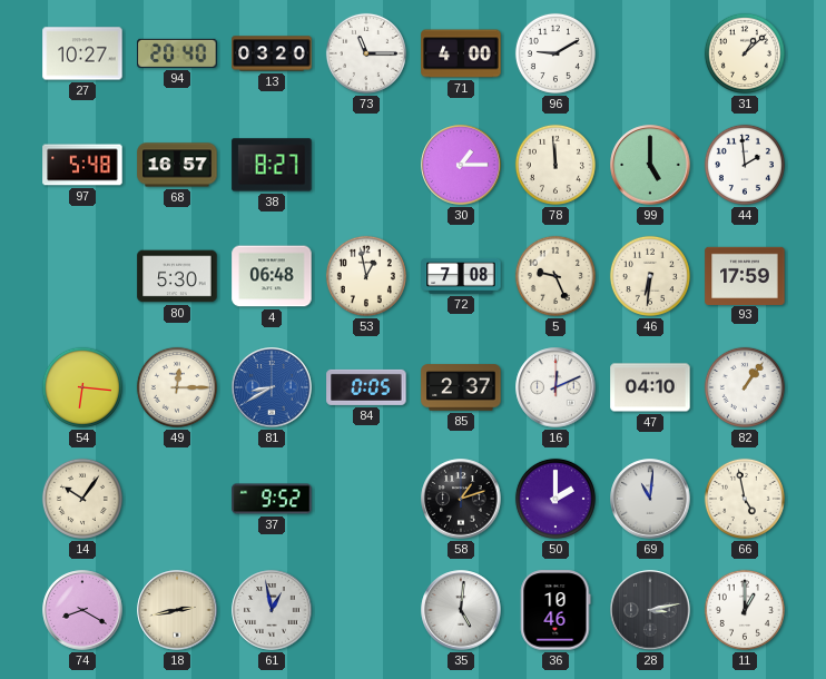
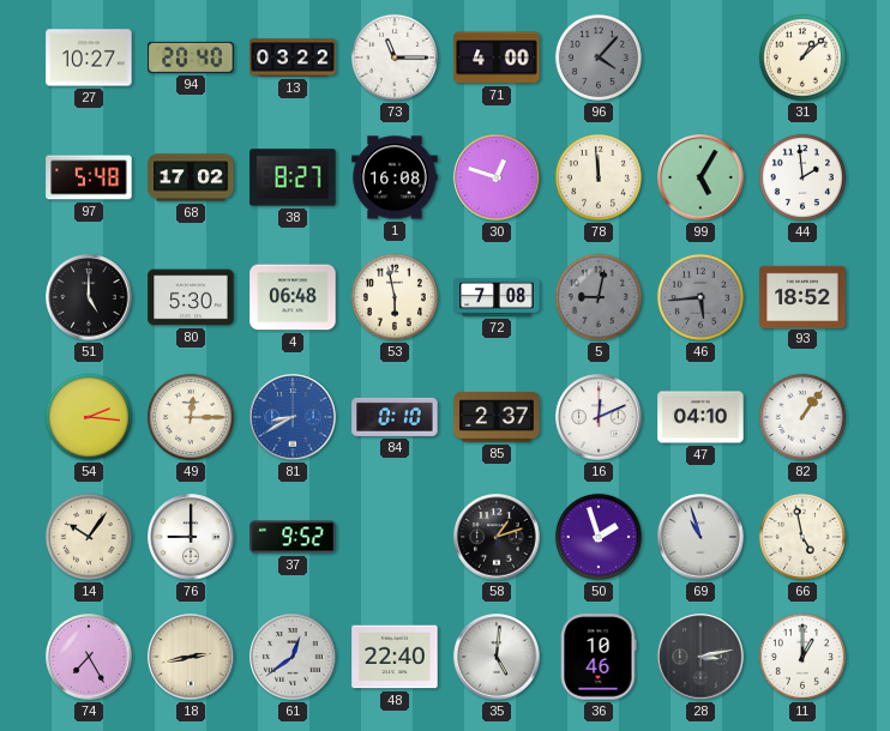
13: 03:20 -> 03:22 (293, 58)
96: 9:10 -> 4:07 (599, 58)
96 dial: white -> grey (599, 58)
68: 16:57 -> 17:02 (191, 177)
1: none -> 16:08 (395, 177)
30: 1:15 -> 12:48 (497, 177)
99: 5:00 -> 5:05 (700, 177)
51: none -> 5:00 (89, 297)
53: 12:58 -> 5:58 (395, 297)
5: 9:26 -> 9:02 (599, 297)
5 dial: cream -> grey (599, 297)
46: 6:31 -> 5:44 (700, 297)
46 dial: cream -> grey (700, 297)
93: 17:59 -> 18:52 (802, 296)
54: 6:16 -> 2:16 (89, 417)
84: 0:05 -> 0:10 (395, 417)
76: none -> 9:00 (191, 537)
50: 2:00 -> 1:57 (599, 537)
69: 11:01 -> 10:57 (700, 537)
74: 8:20 -> 7:25 (89, 657)
61: 12:58 -> 12:39 (293, 657)
48: none -> 22:40 (395, 657)
